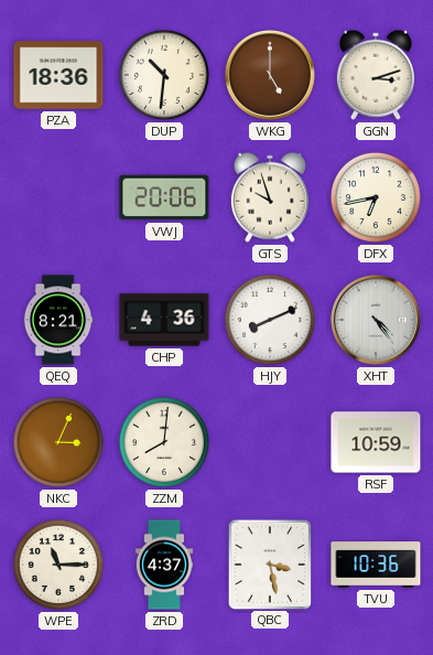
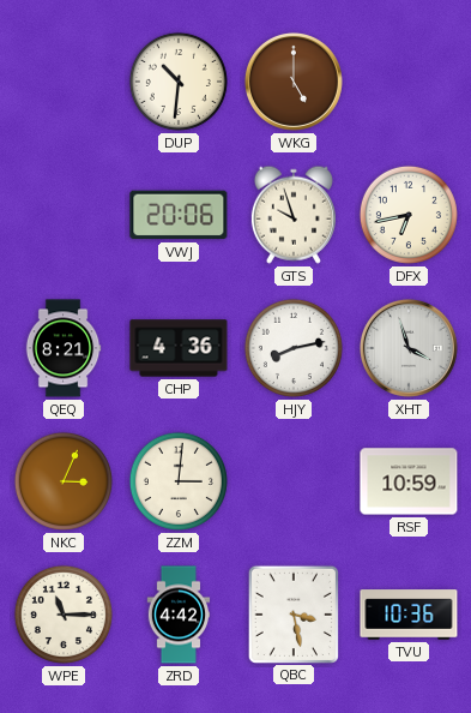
PZA: 18:36 -> none (58, 75)
GGN: 3:12 -> none (376, 75)
HJY: 8:11 -> 8:13 (294, 348)
XHT: 4:24 -> 3:57 (409, 348)
ZZM: 8:01 -> 3:01 (179, 481)
ZRD: 4:37 -> 4:42 (179, 615)
